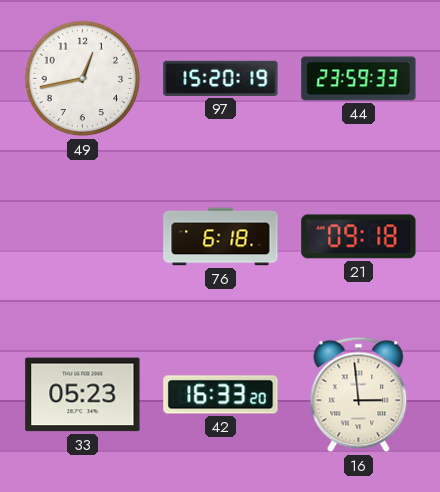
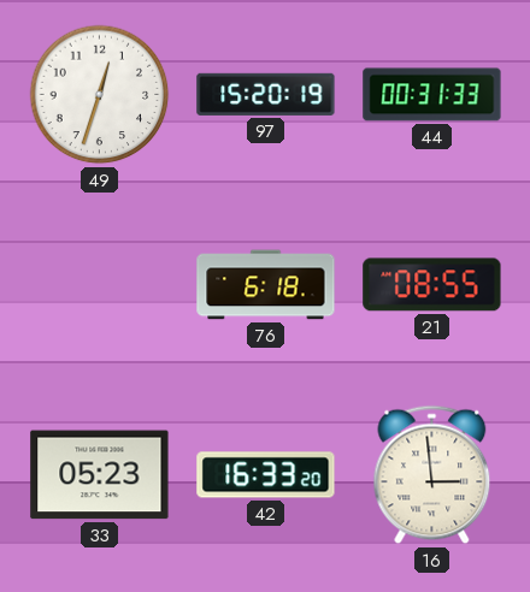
49: 12:43 -> 12:33 (100, 95)
44: 23:59 -> 00:31 (432, 95)
21: 09:18 -> 08:55 (432, 285)
